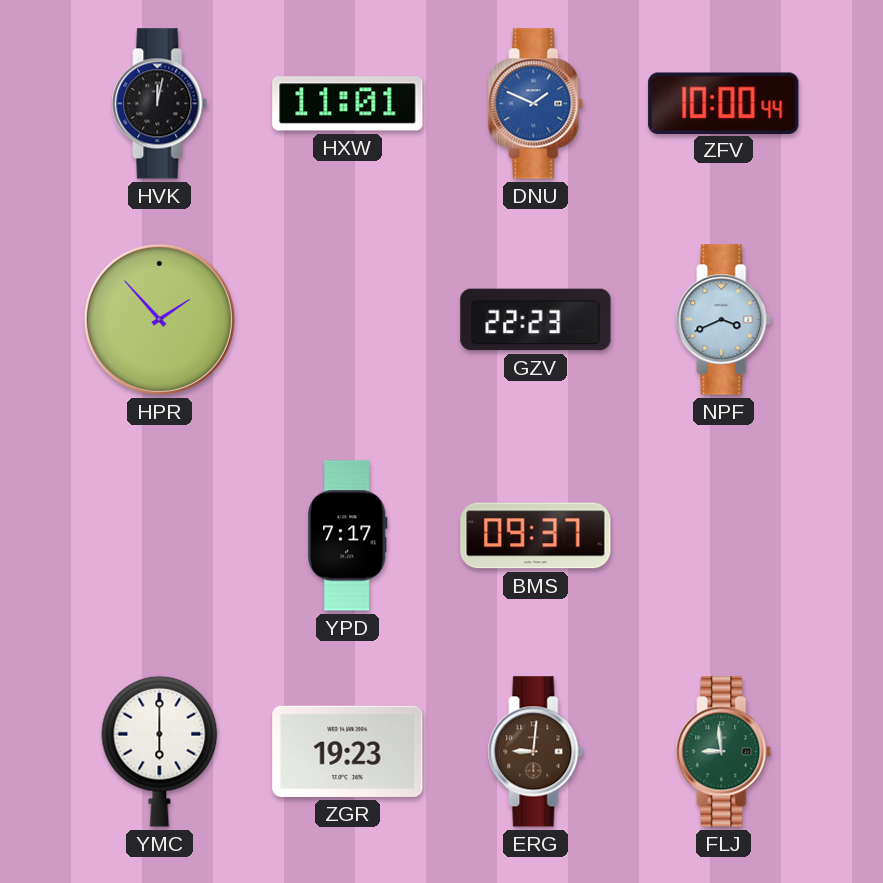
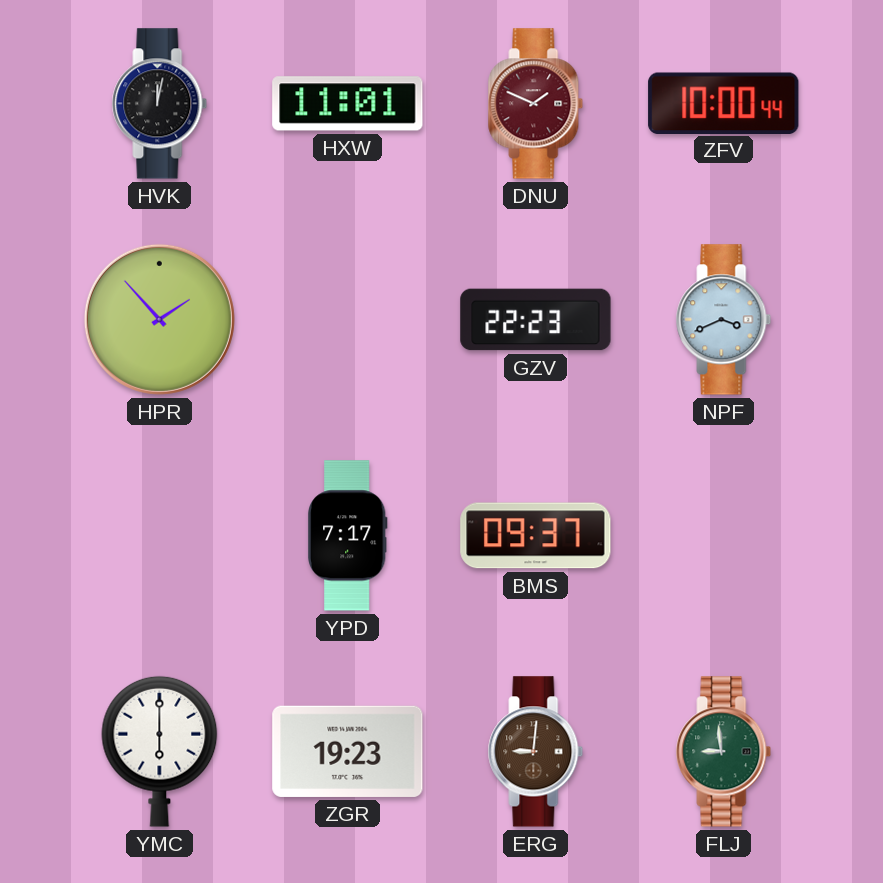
DNU dial: blue -> burgundy (536, 104)
